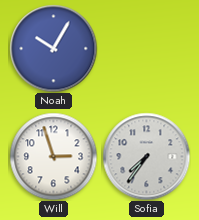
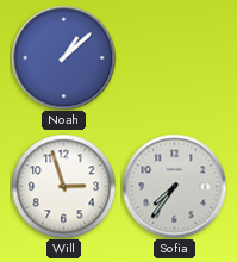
Noah: 10:05 -> 1:08 (63, 57)
